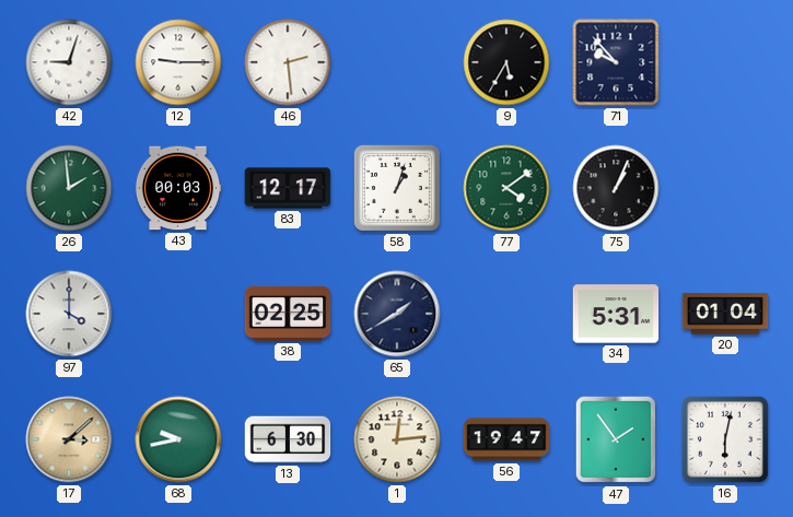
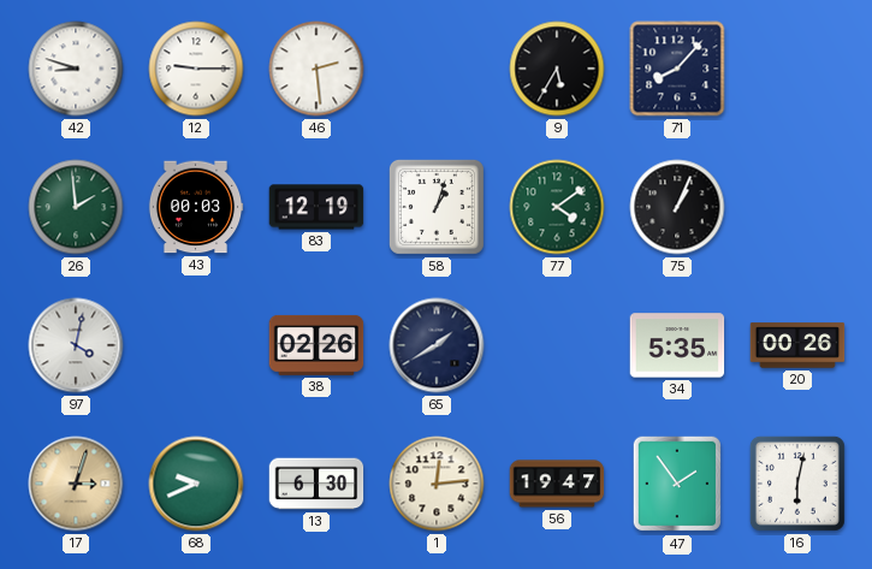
42: 9:03 -> 8:48 (76, 69)
71: 9:53 -> 8:07 (677, 69)
83: 12:17 -> 12:19 (316, 207)
97: 4:00 -> 4:02 (76, 345)
38: 02:25 -> 02:26 (316, 345)
34: 5:31 -> 5:35 (677, 345)
20: 01:04 -> 00:26 (797, 345)
17: 3:08 -> 3:03 (76, 484)
68: 9:43 -> 9:41 (196, 484)
